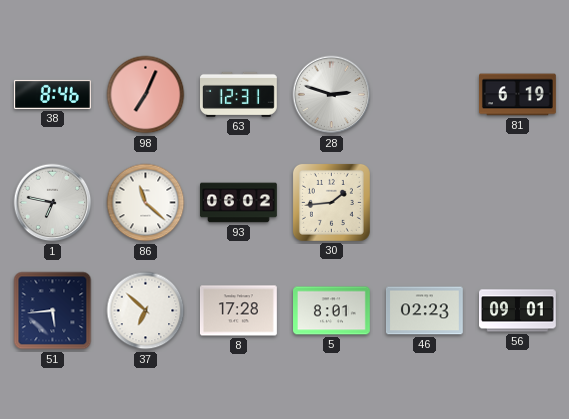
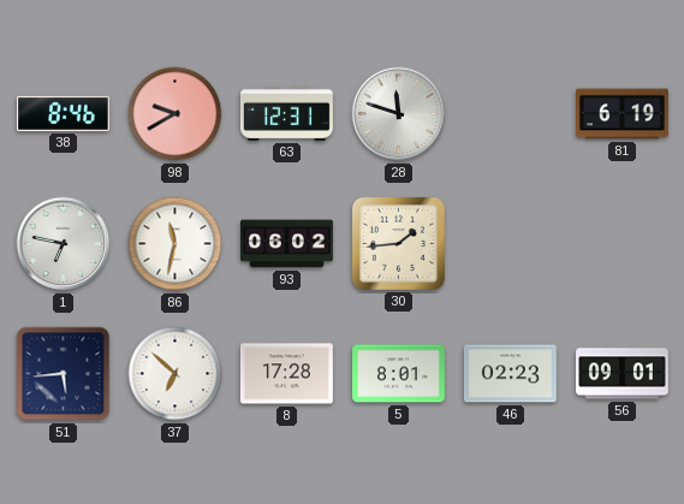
98: 7:04 -> 9:40 (176, 114)
28: 2:48 -> 11:48 (399, 114)
86: 11:22 -> 11:32 (176, 244)
